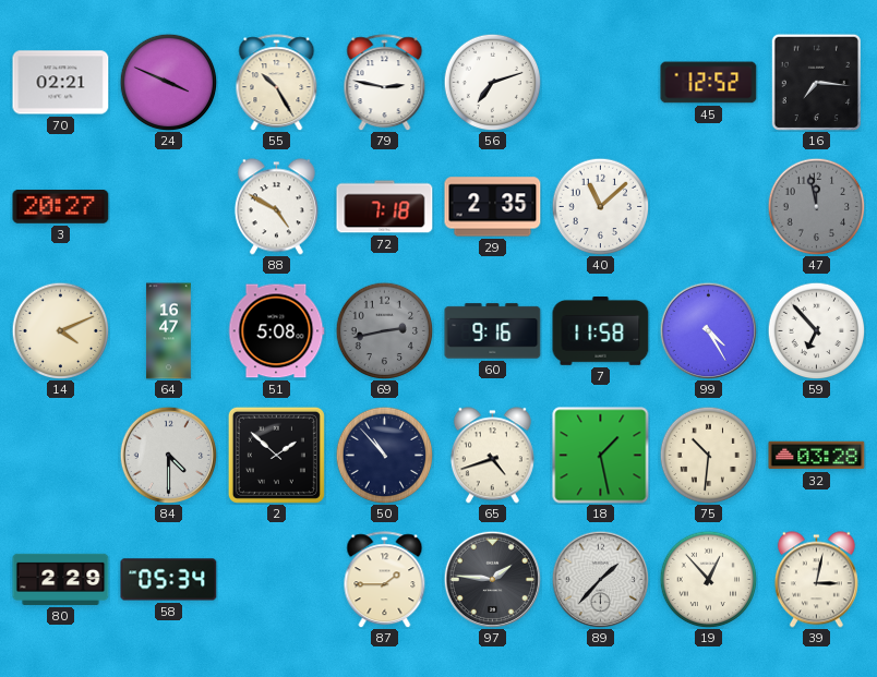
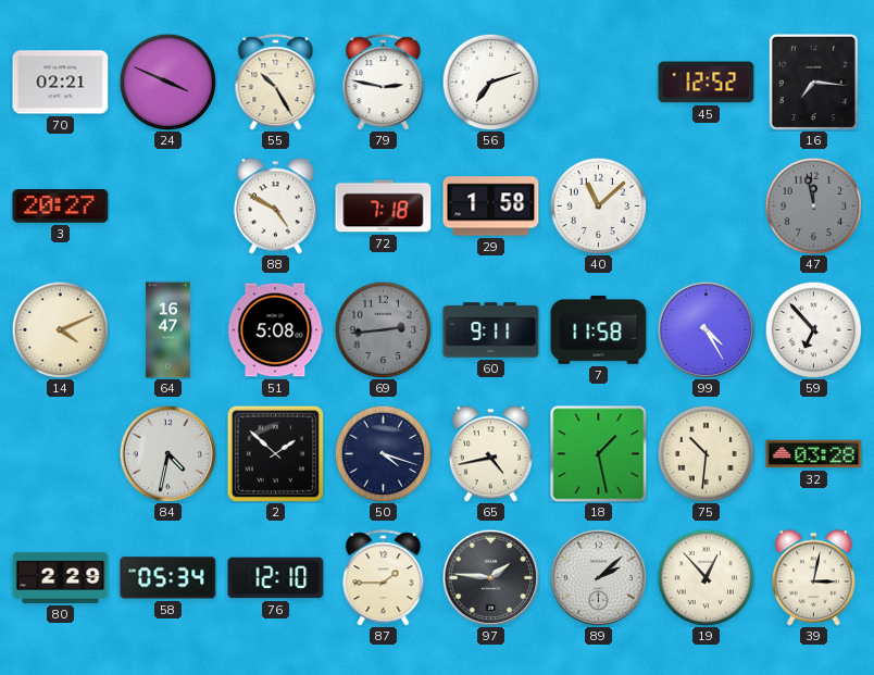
29: 2:35 -> 1:58 (491, 207)
69: 2:43 -> 2:44 (383, 329)
60: 9:16 -> 9:11 (491, 330)
84: 4:30 -> 4:32 (167, 453)
50: 10:53 -> 4:18 (383, 453)
65: 4:42 -> 4:43 (490, 454)
76: none -> 12:10 (276, 578)
89: 1:37 -> 2:08 (598, 577)
